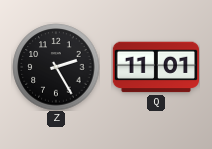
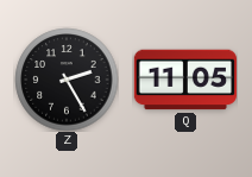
Q: 11:01 -> 11:05 (184, 80)
